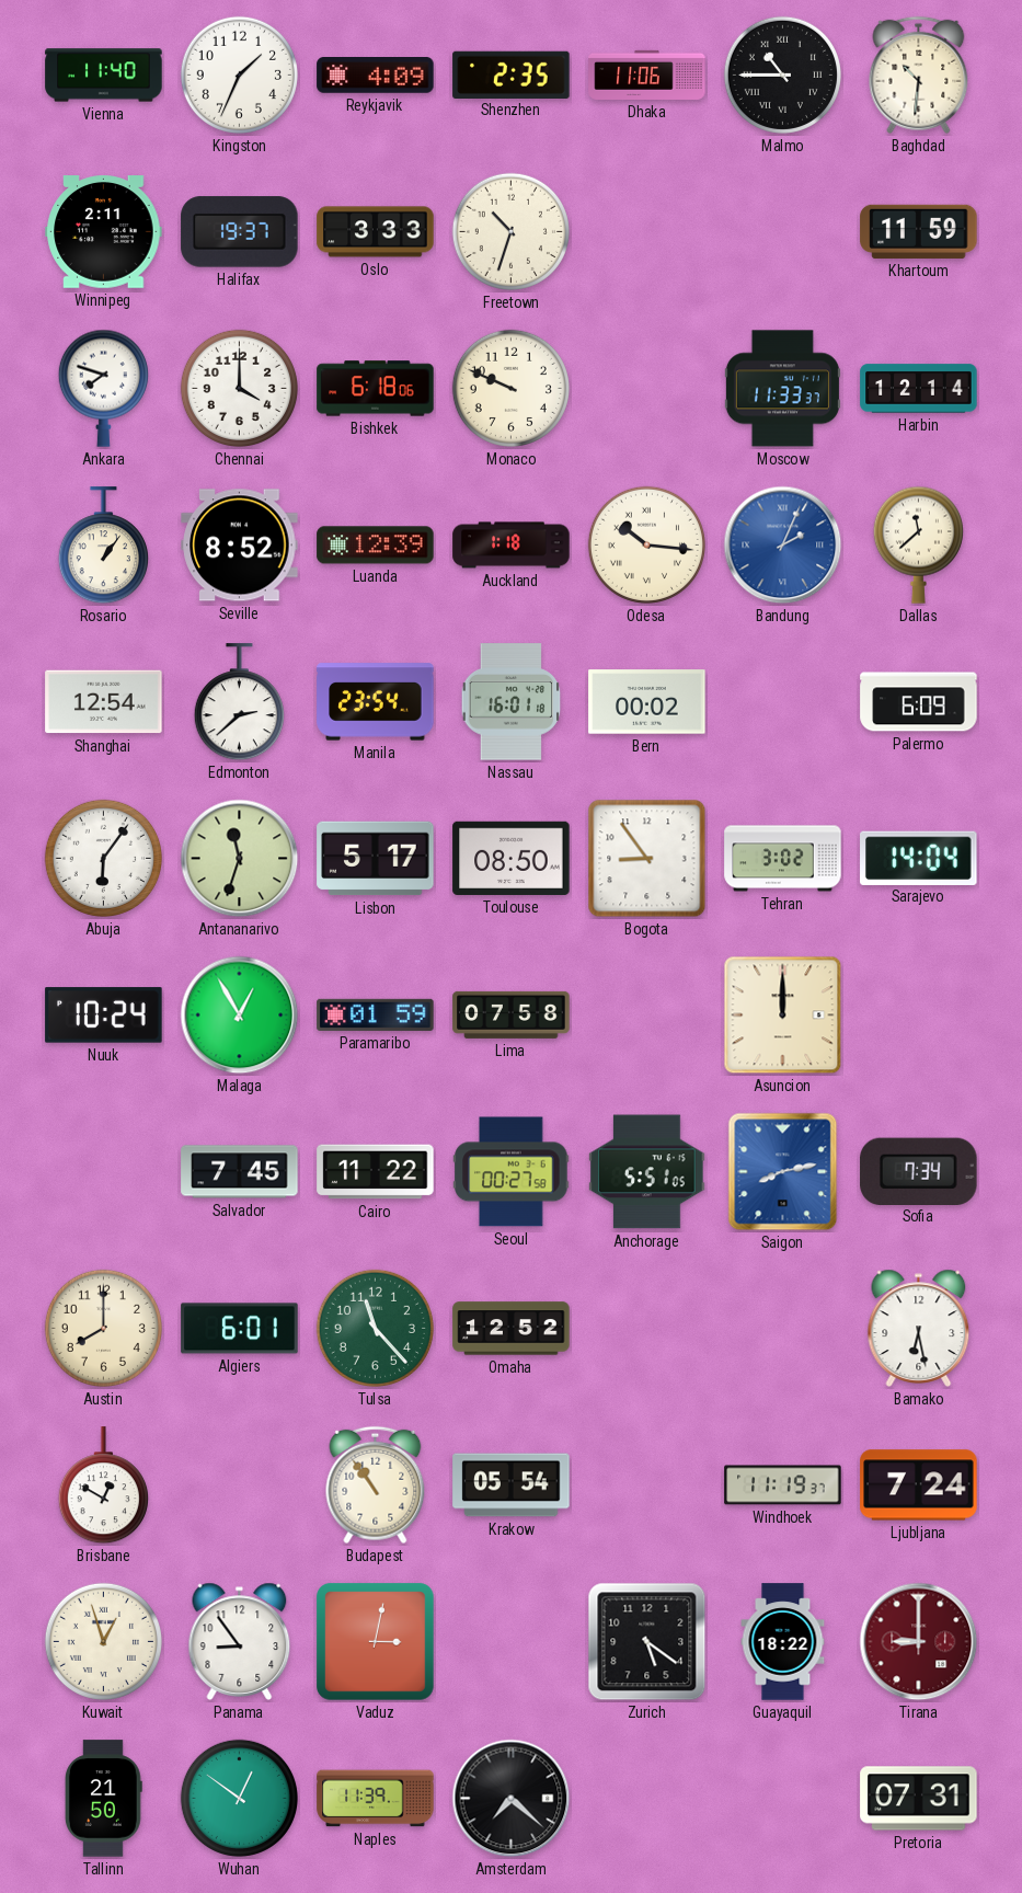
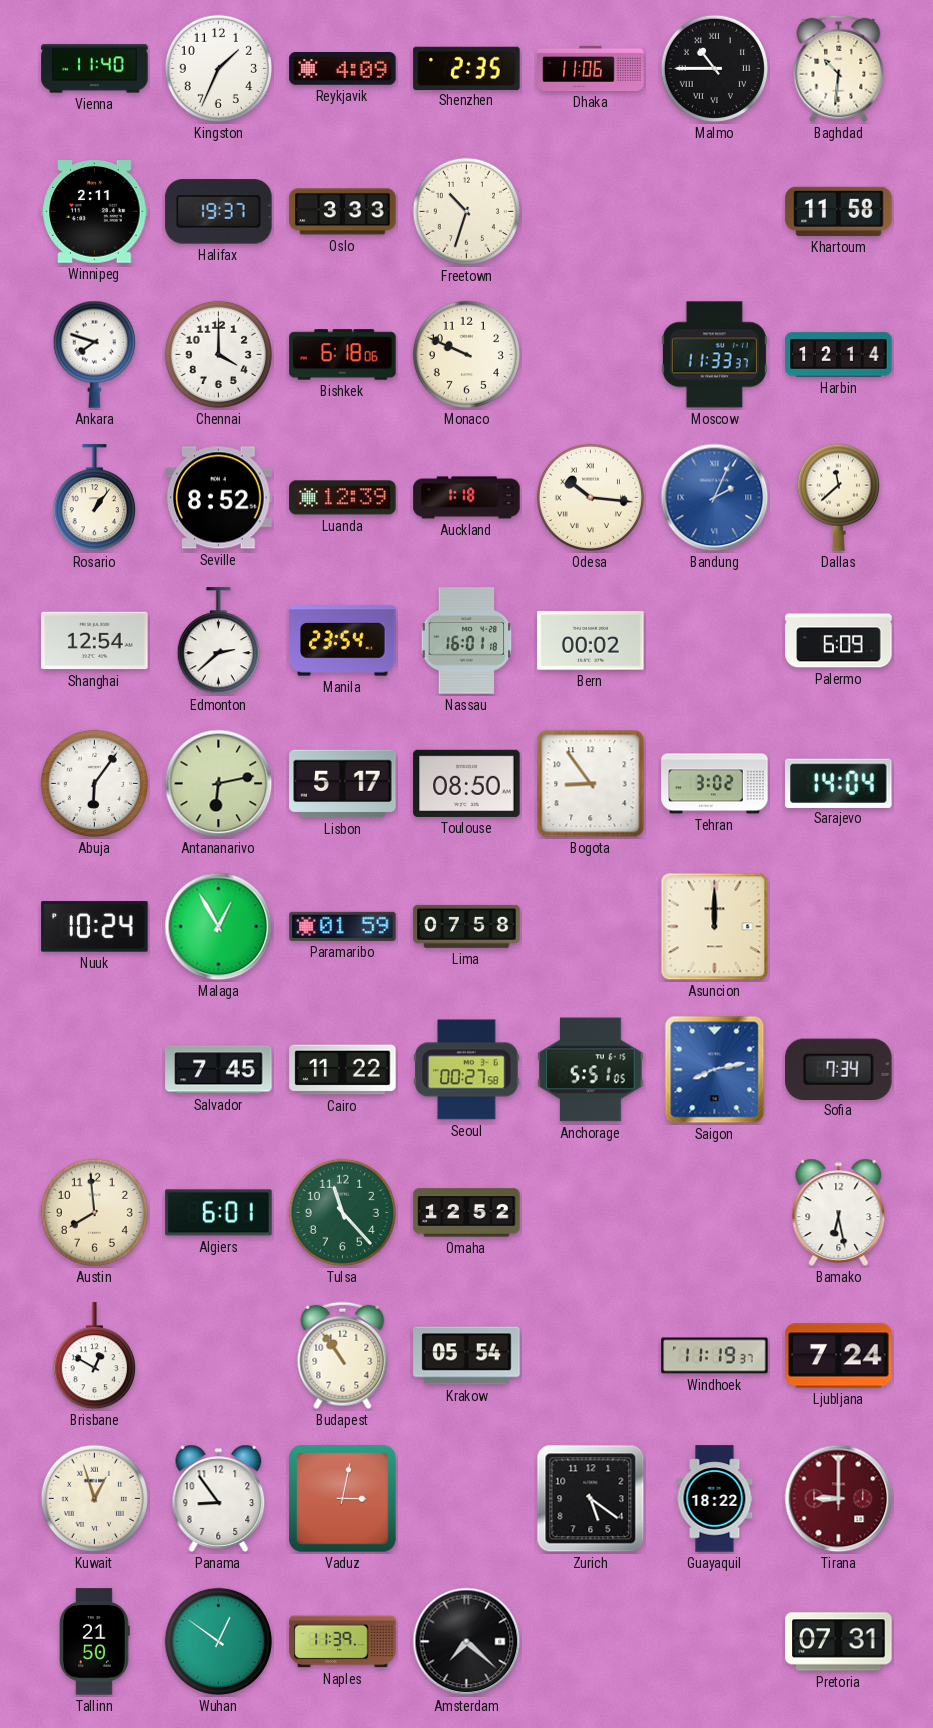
Khartoum: 11:59 -> 11:58 (839, 211)
Antananarivo: 11:33 -> 6:13 (219, 784)
Austin: 8:00 -> 7:59 (94, 1212)
